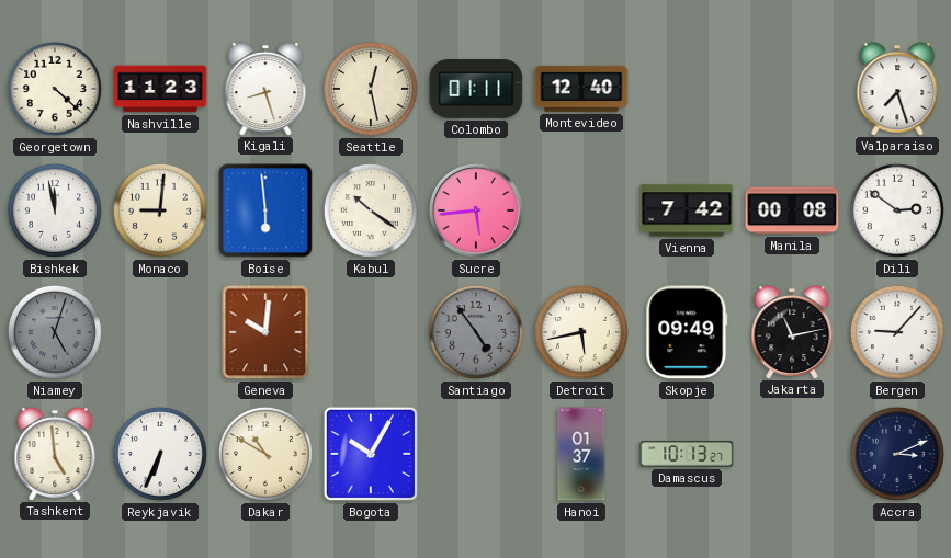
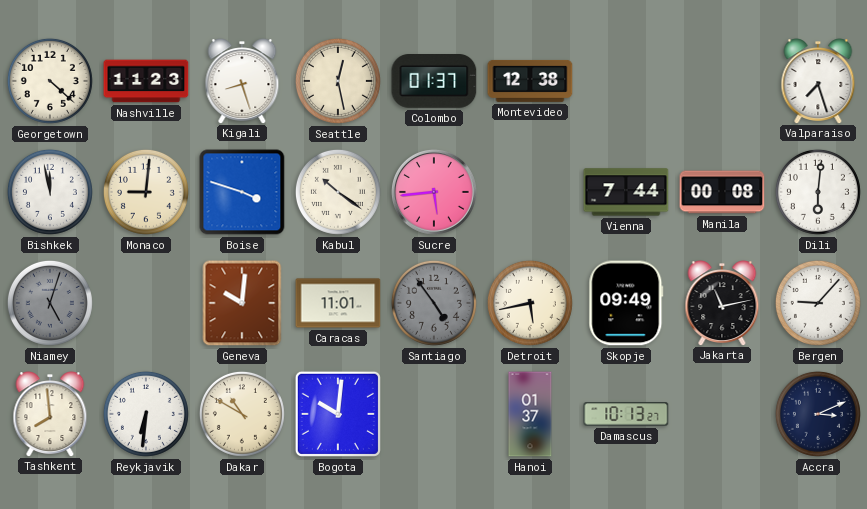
Colombo: 01:11 -> 01:37 (434, 82)
Montevideo: 12:40 -> 12:38 (530, 81)
Boise: 5:59 -> 3:48 (242, 192)
Vienna: 7:42 -> 7:44 (626, 192)
Dili: 2:51 -> 6:01 (818, 192)
Caracas: none -> 11:01 (338, 303)
Tashkent: 4:59 -> 7:59 (50, 414)
Reykjavik: 6:34 -> 6:31 (146, 414)
Bogota: 10:05 -> 10:01 (338, 414)
